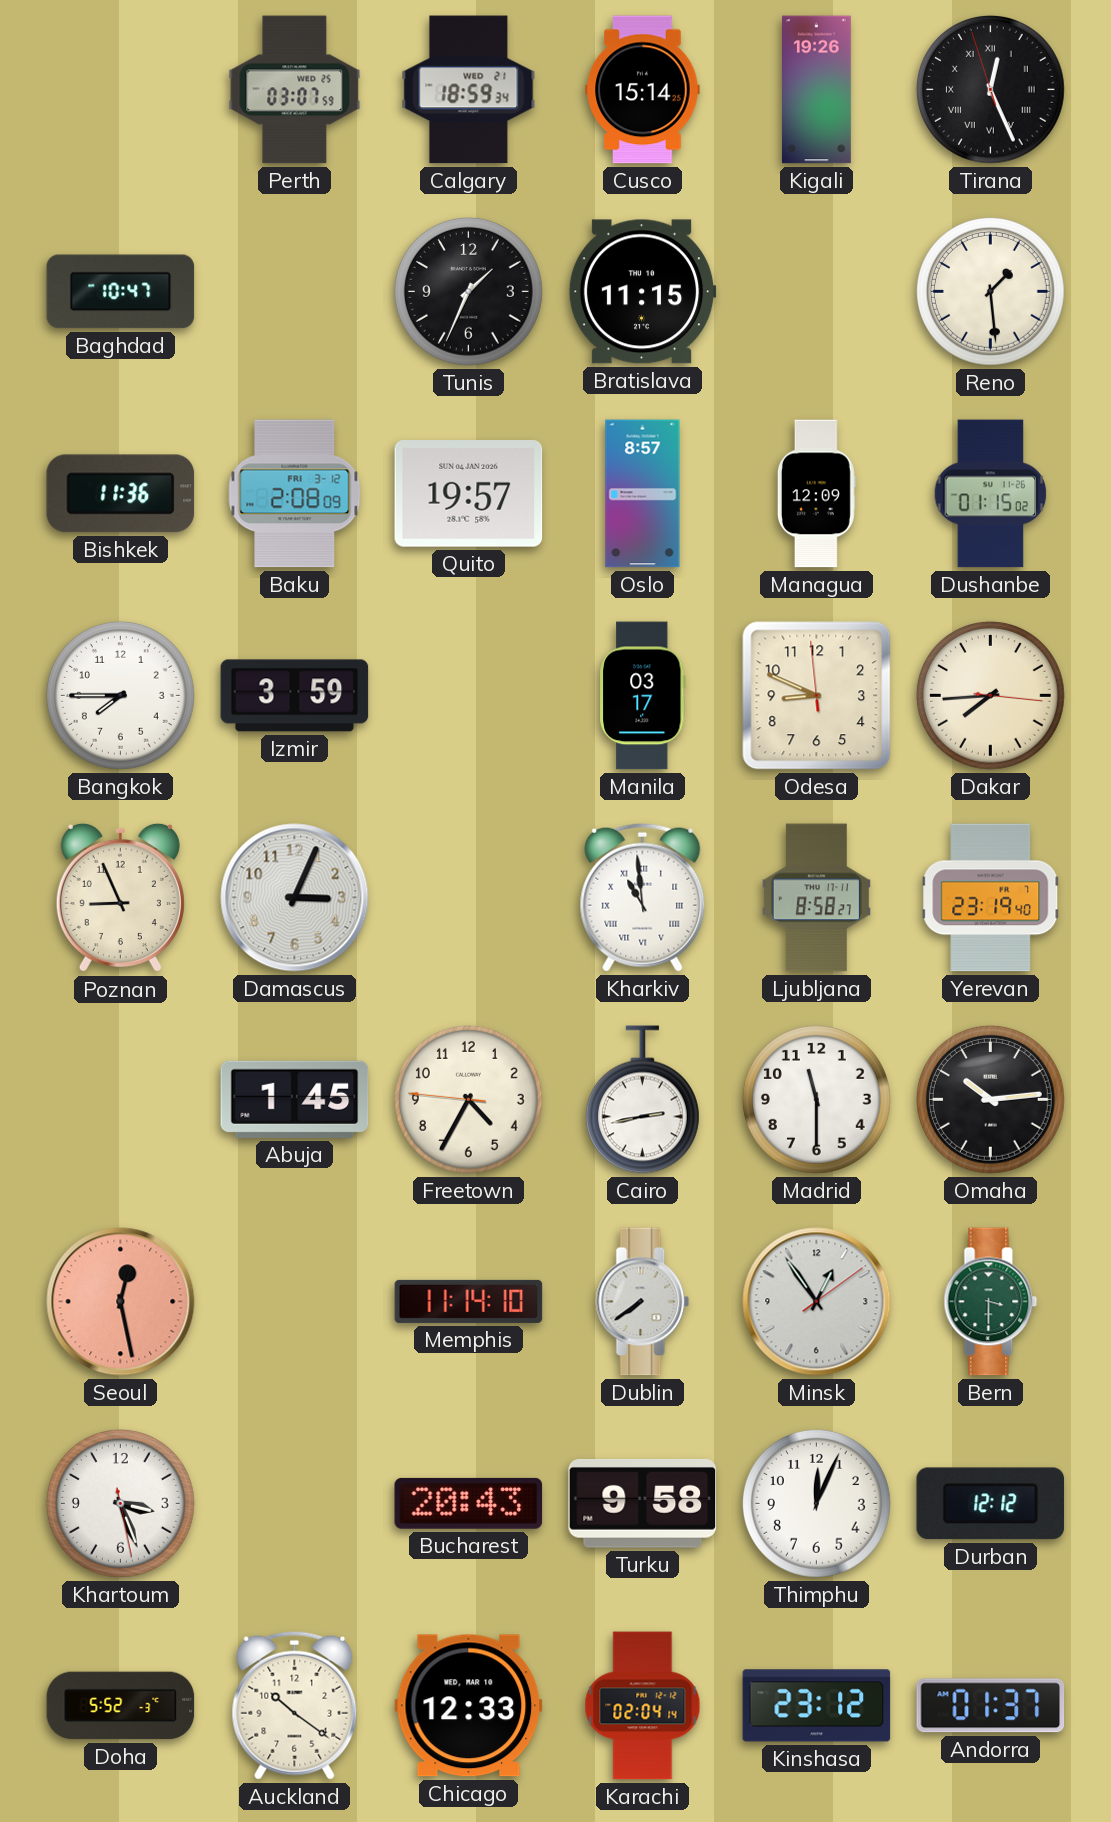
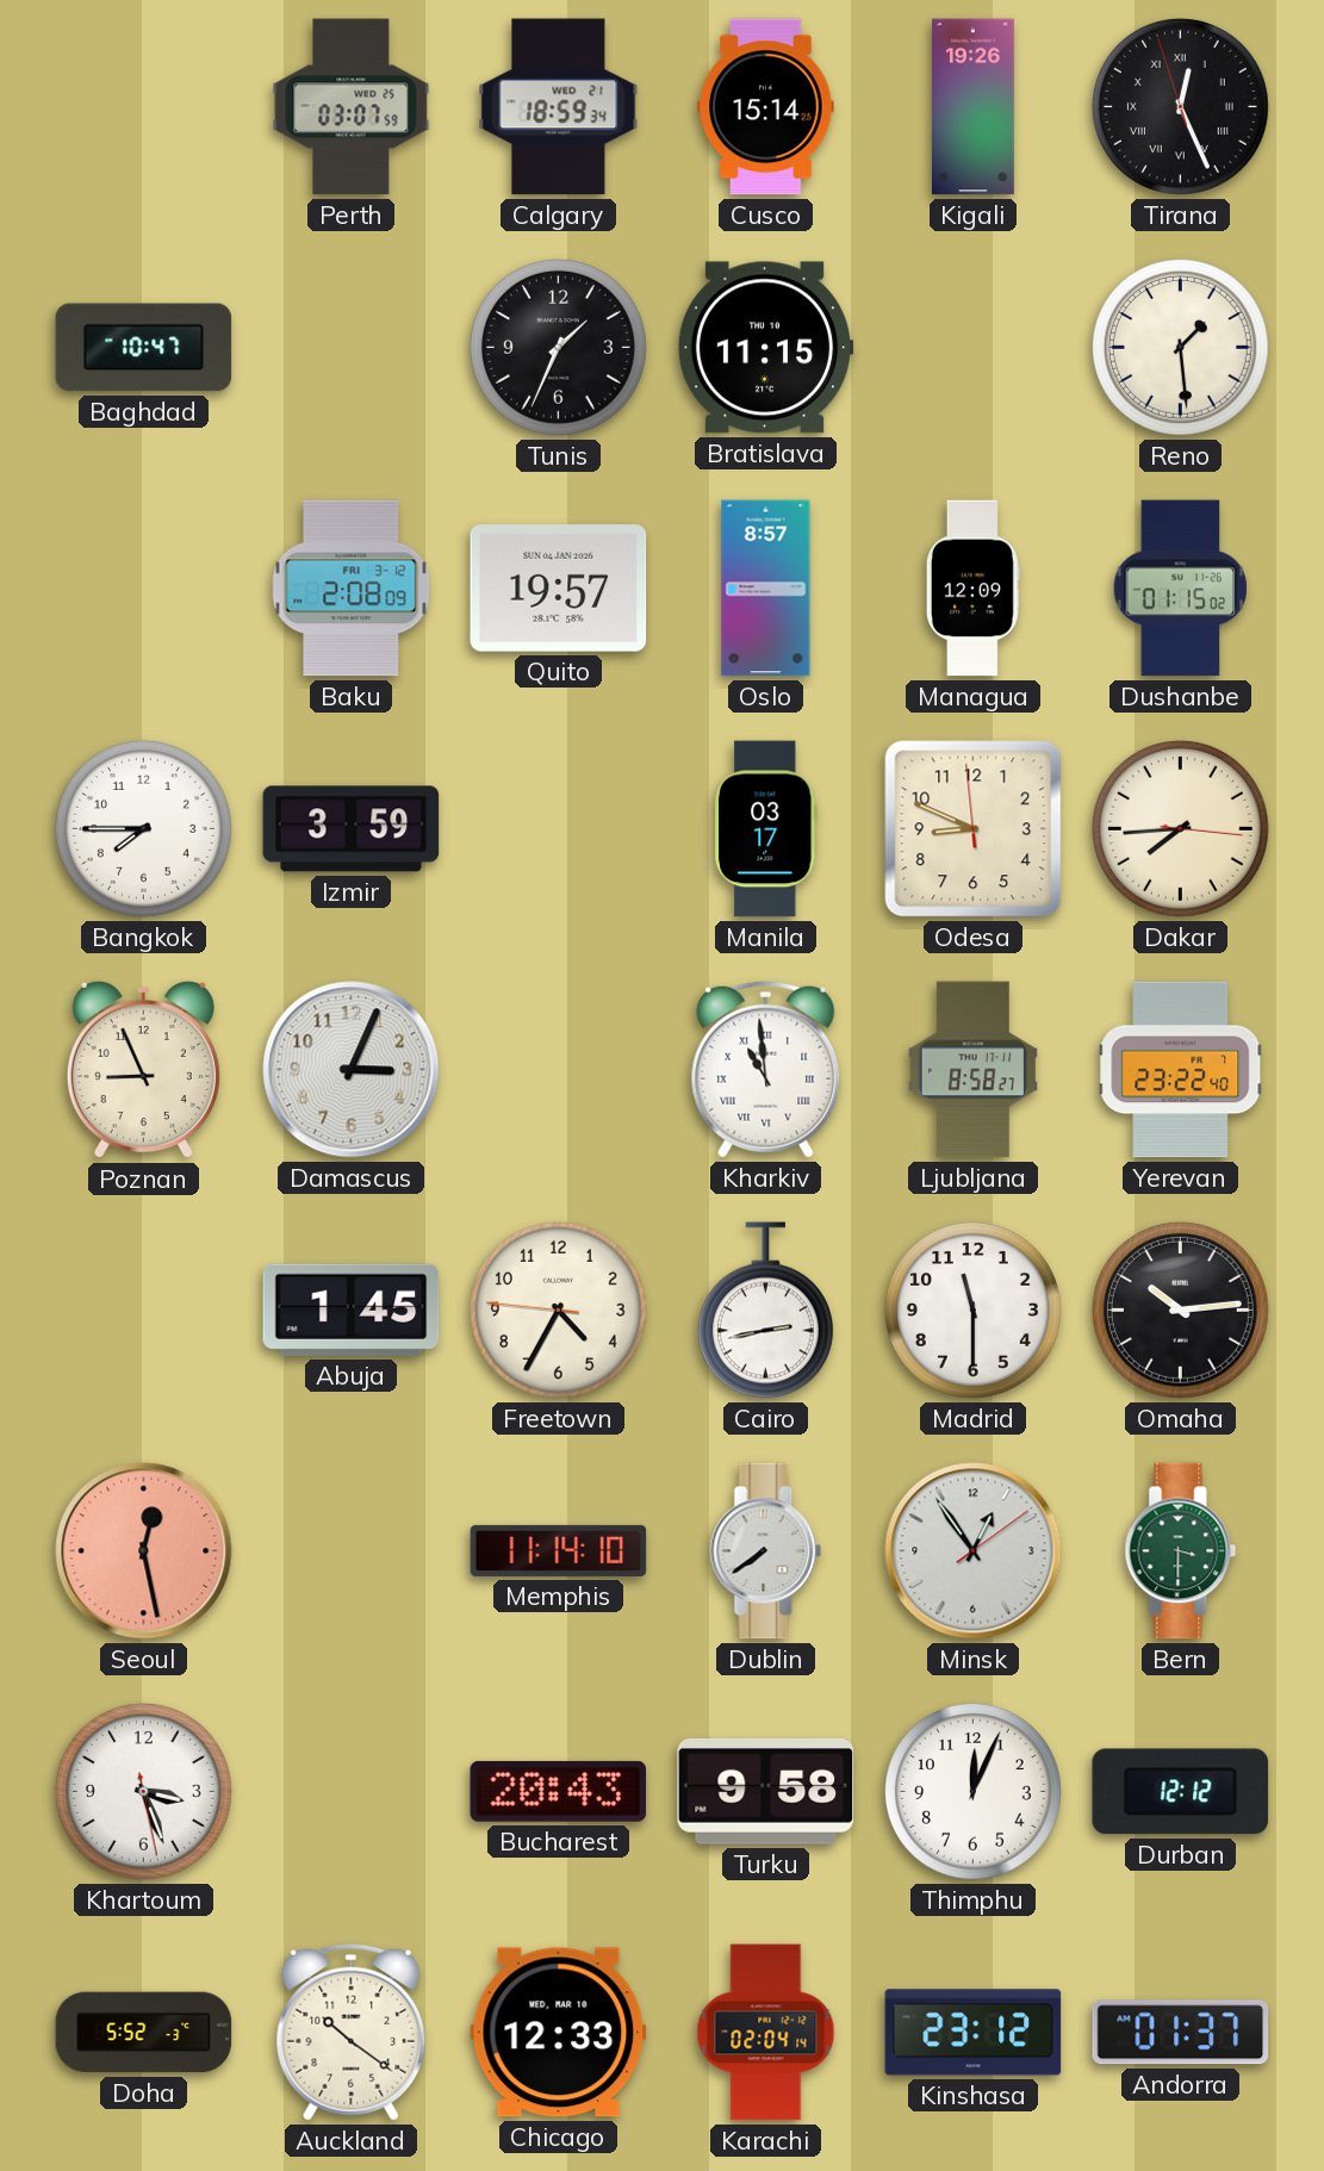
Bishkek: 11:36 -> none (121, 494)
Yerevan: 23:19 -> 23:22 (1181, 1070)
